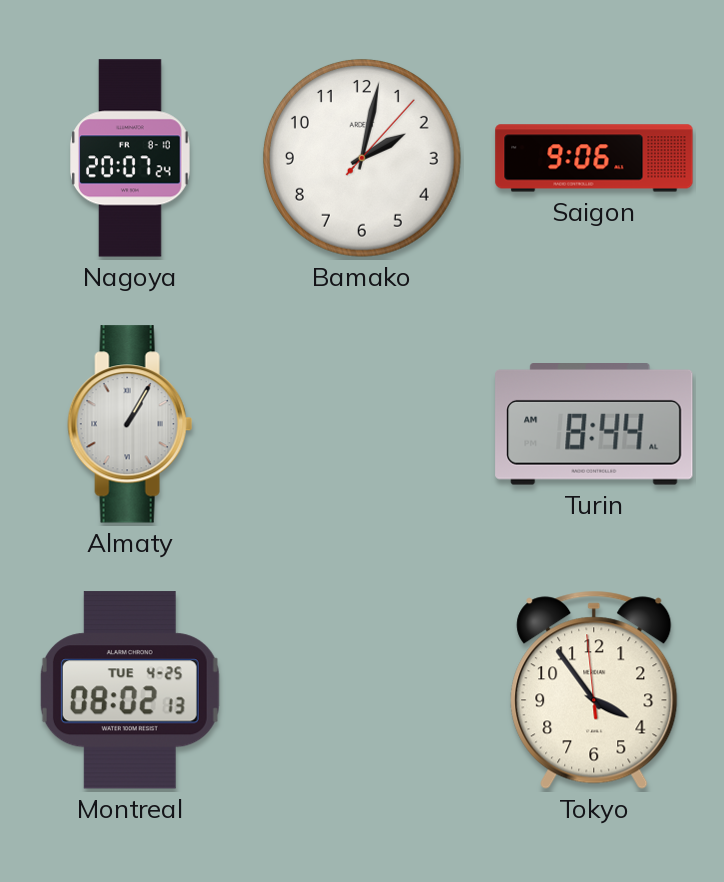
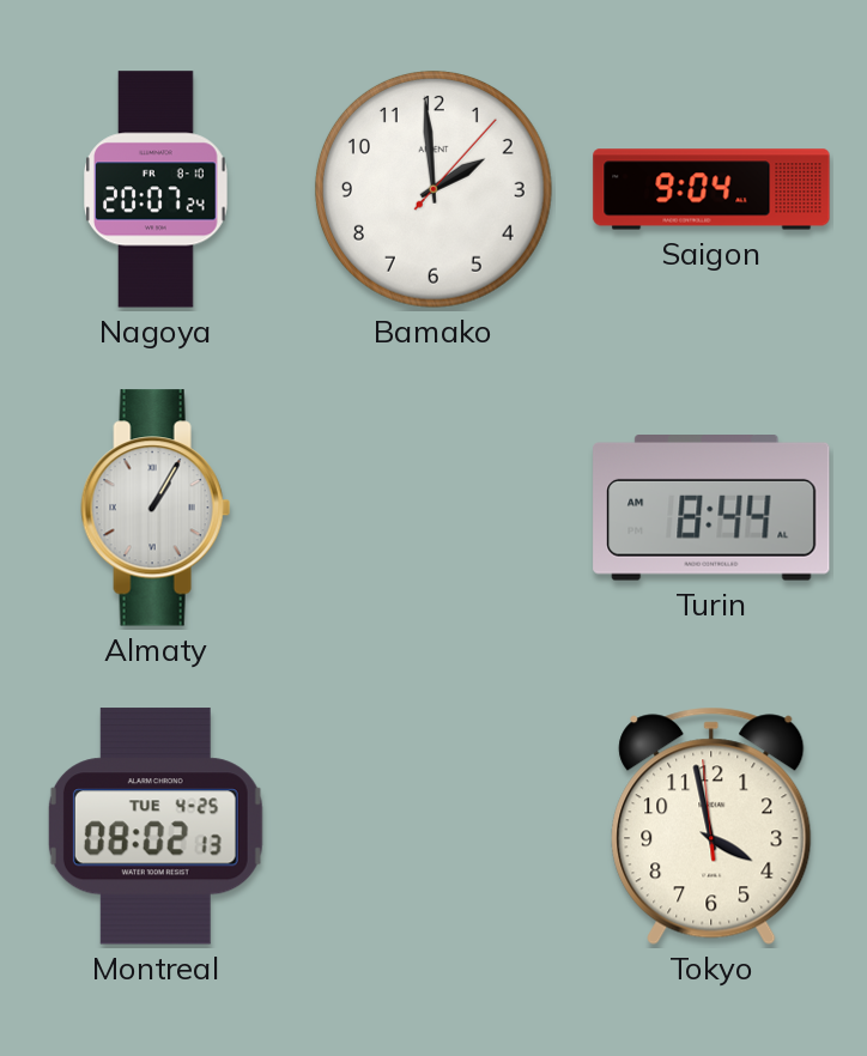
Bamako: 2:02 -> 1:59 (433, 189)
Saigon: 9:06 -> 9:04 (711, 189)
Tokyo: 3:53 -> 3:57 (711, 826)
